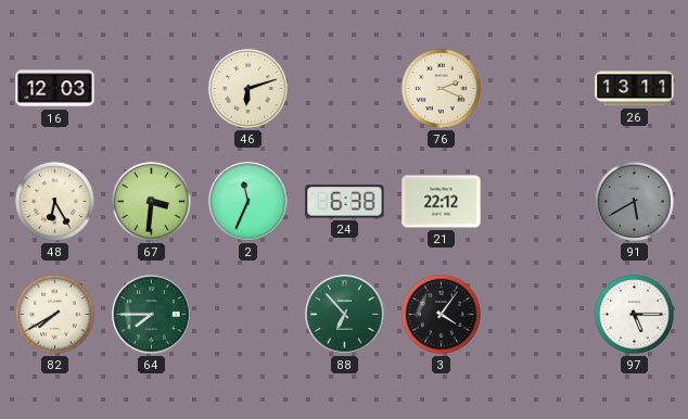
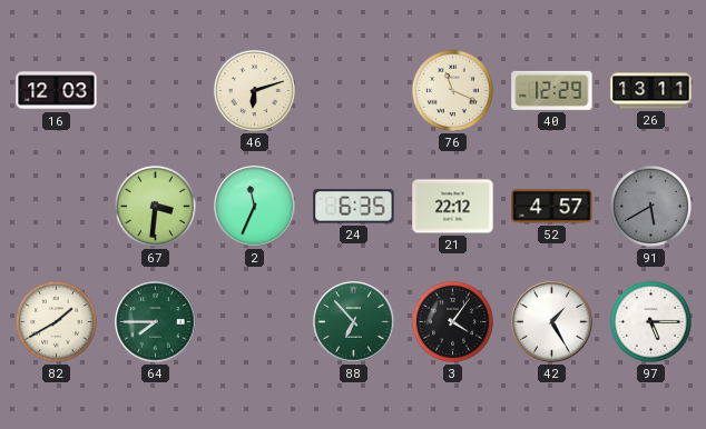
76: 2:19 -> 11:19 (452, 90)
40: none -> 12:29 (552, 90)
48: 6:25 -> none (54, 201)
24: 6:38 -> 6:35 (354, 207)
52: none -> 4:57 (552, 207)
82: 7:40 -> 1:40 (56, 321)
42: none -> 1:25 (552, 322)
